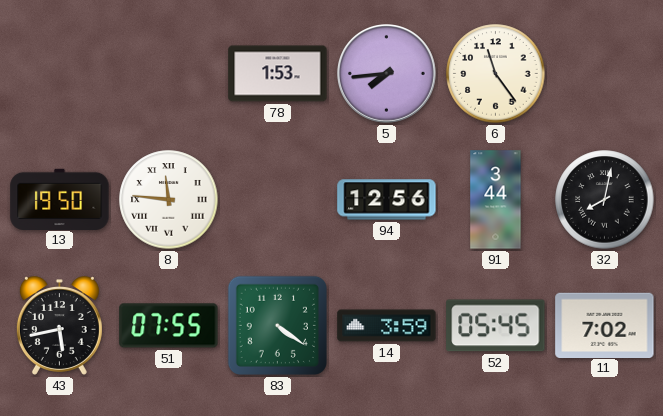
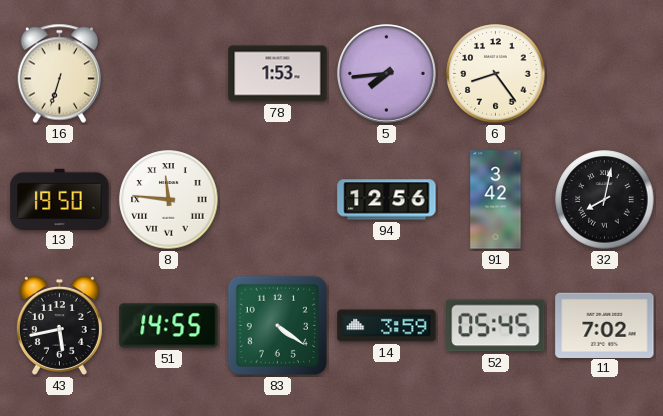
16: none -> 6:33 (59, 74)
6: 11:24 -> 8:24 (496, 74)
91: 3:44 -> 3:42 (496, 200)
51: 07:55 -> 14:55 (169, 326)
